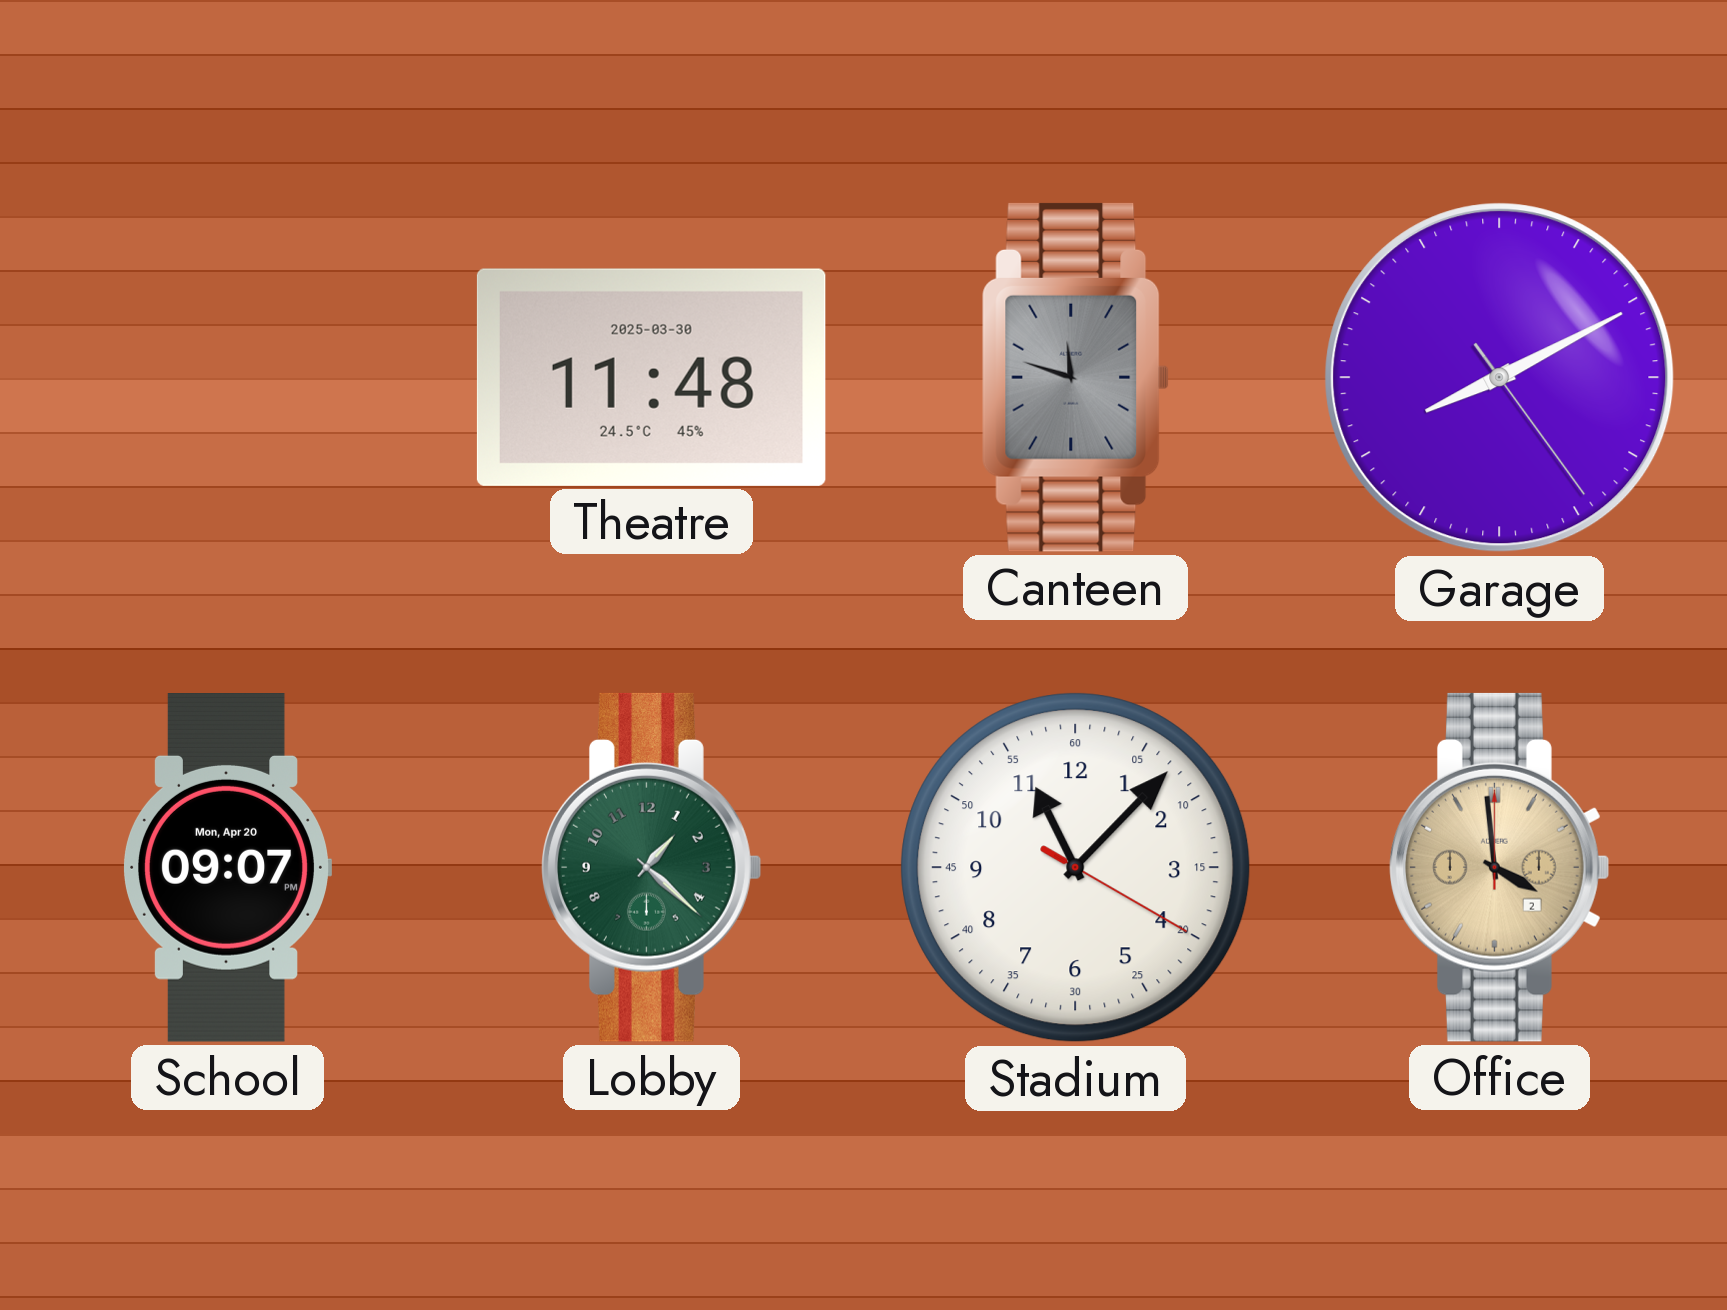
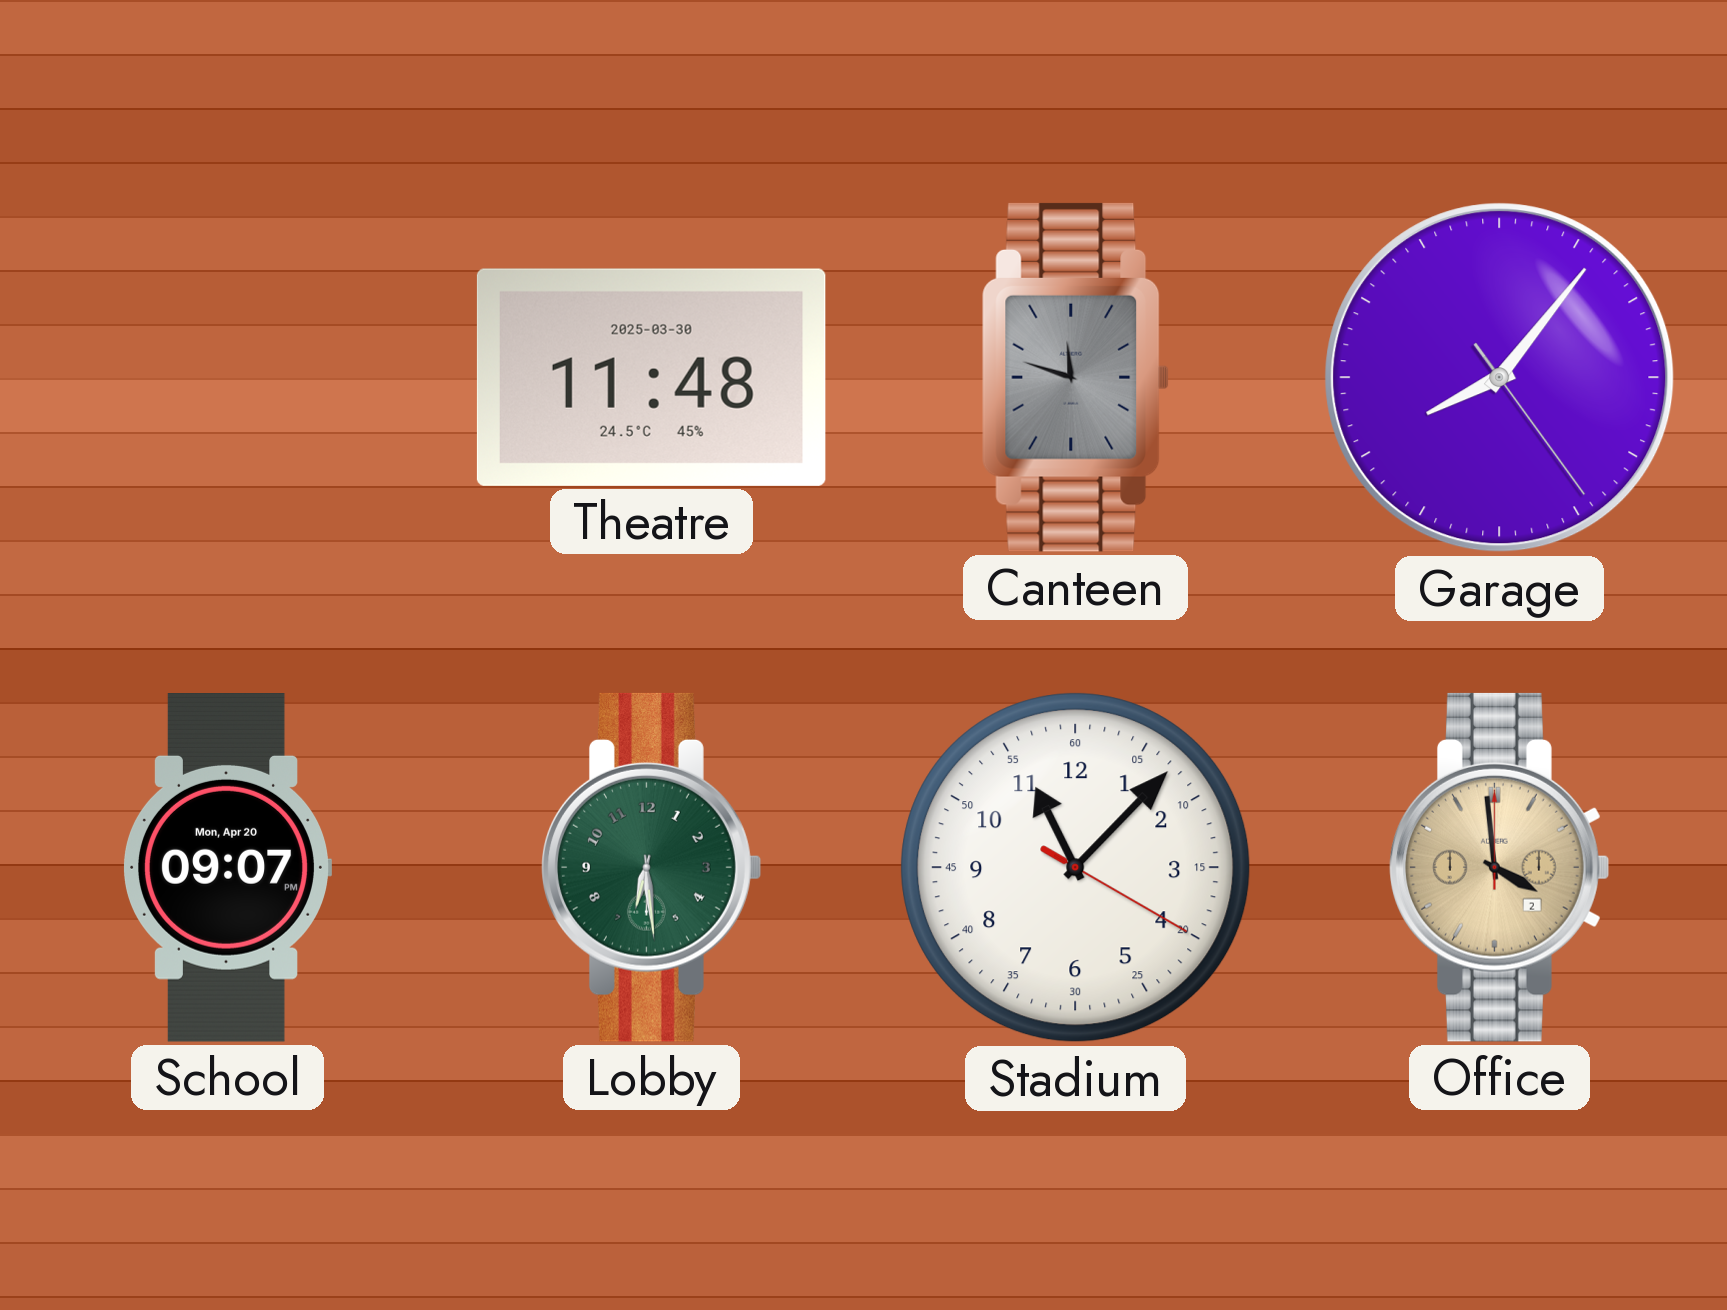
Garage: 8:10 -> 8:06 (1500, 378)
Lobby: 1:22 -> 6:29 (652, 867)
